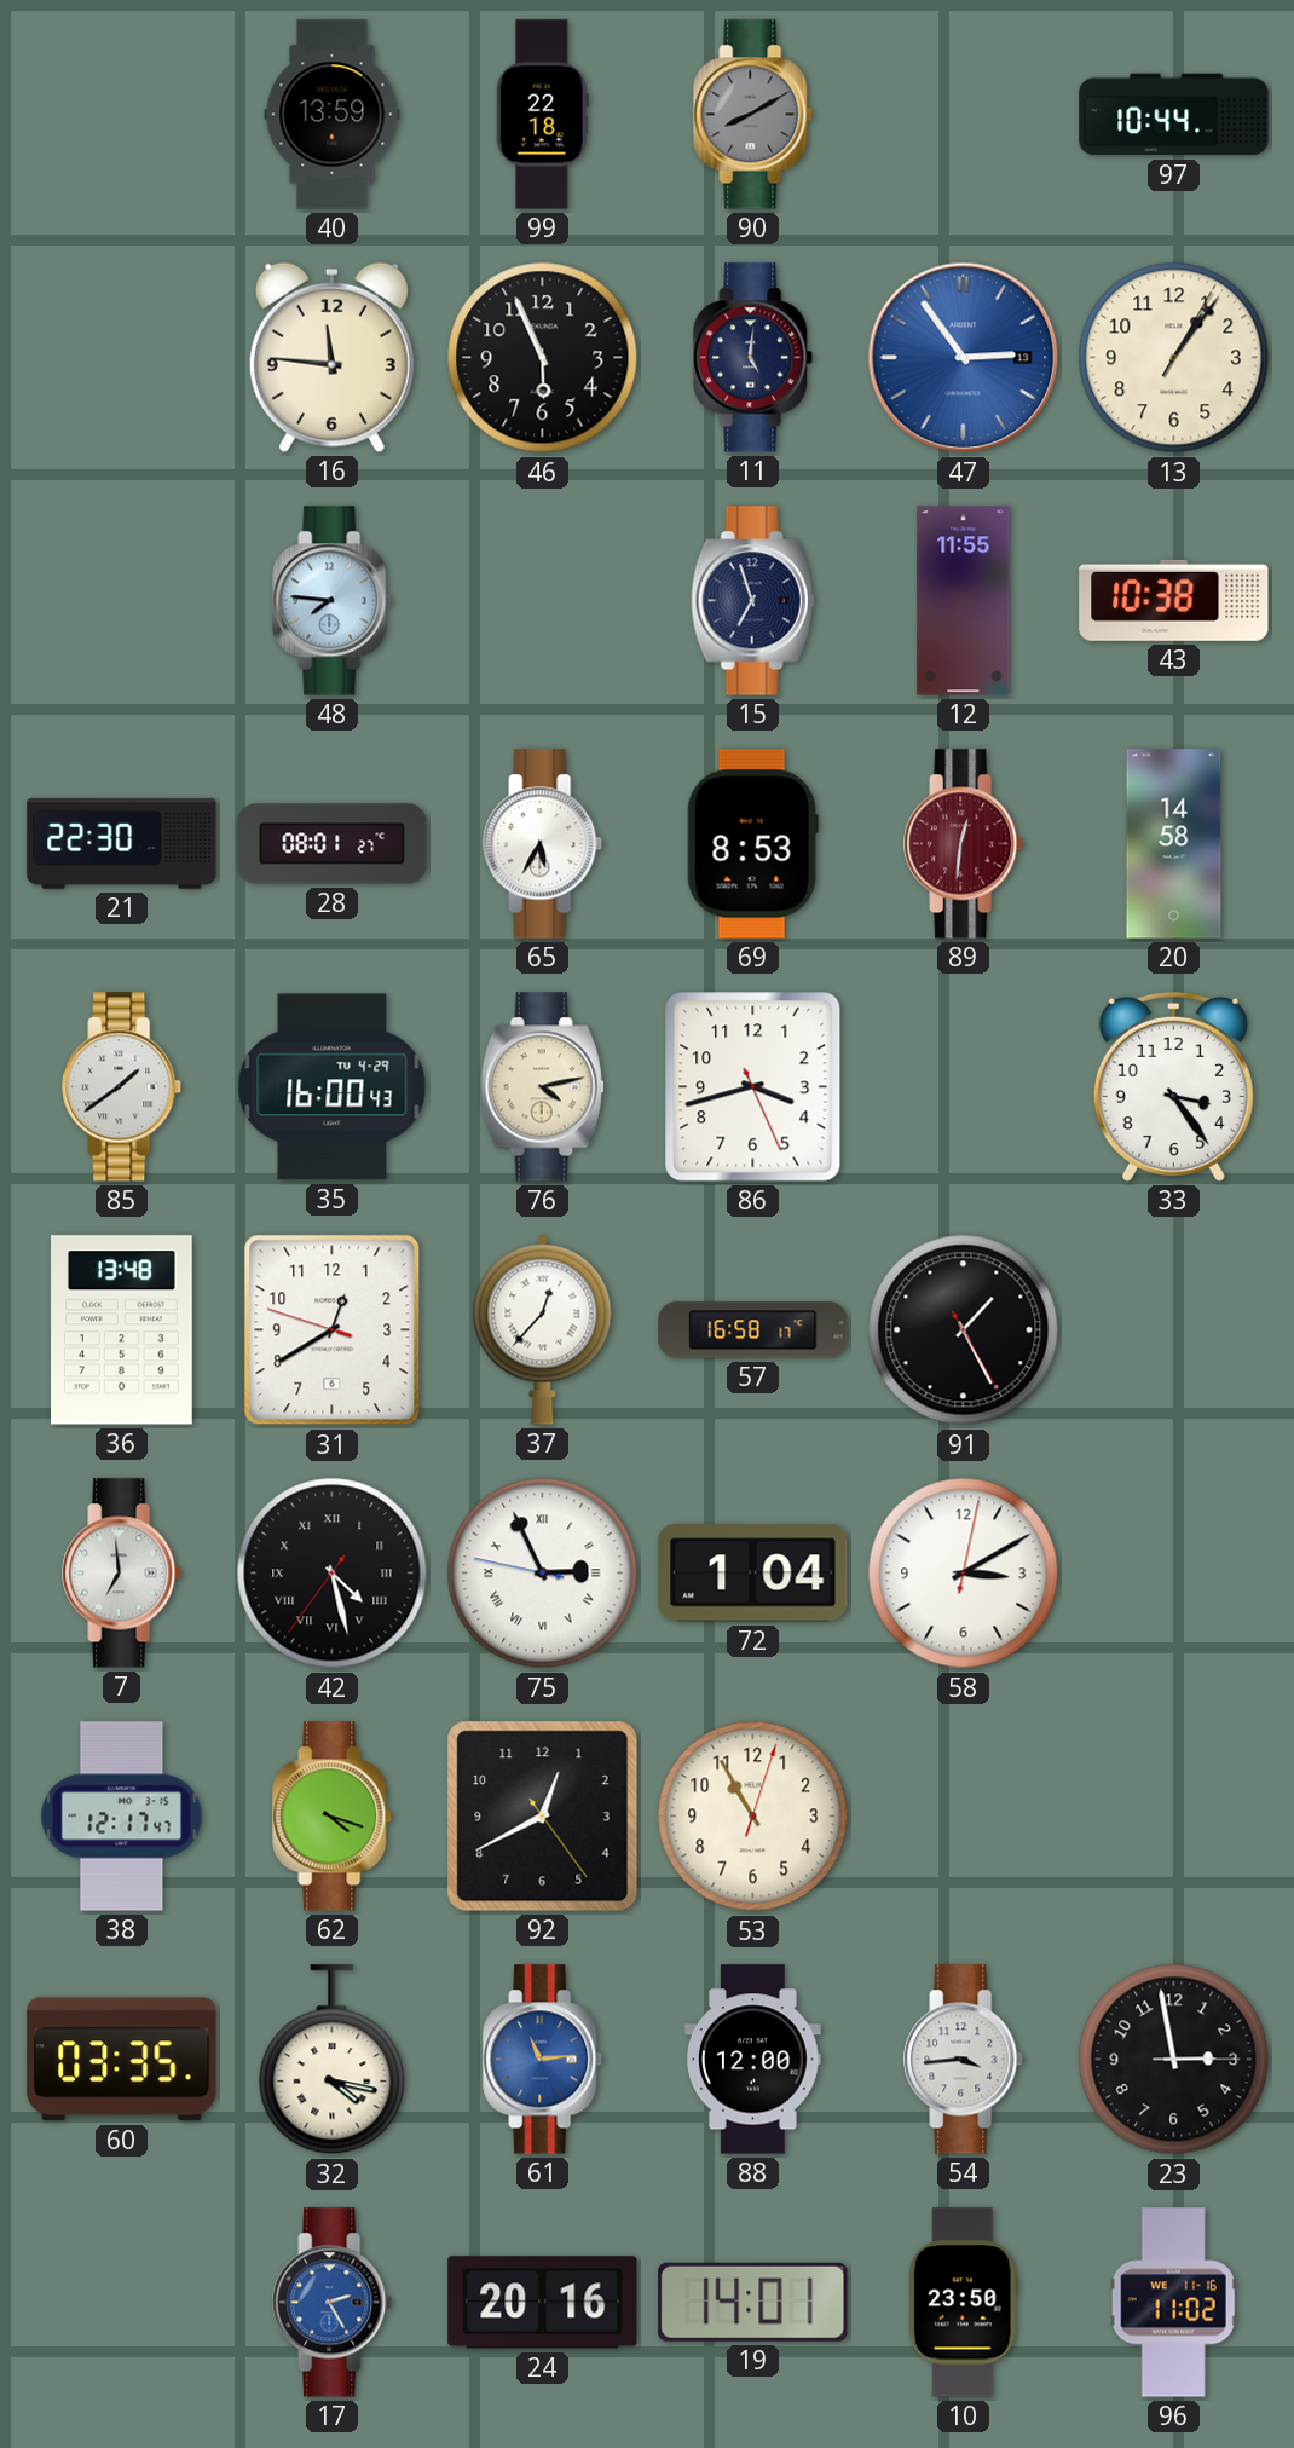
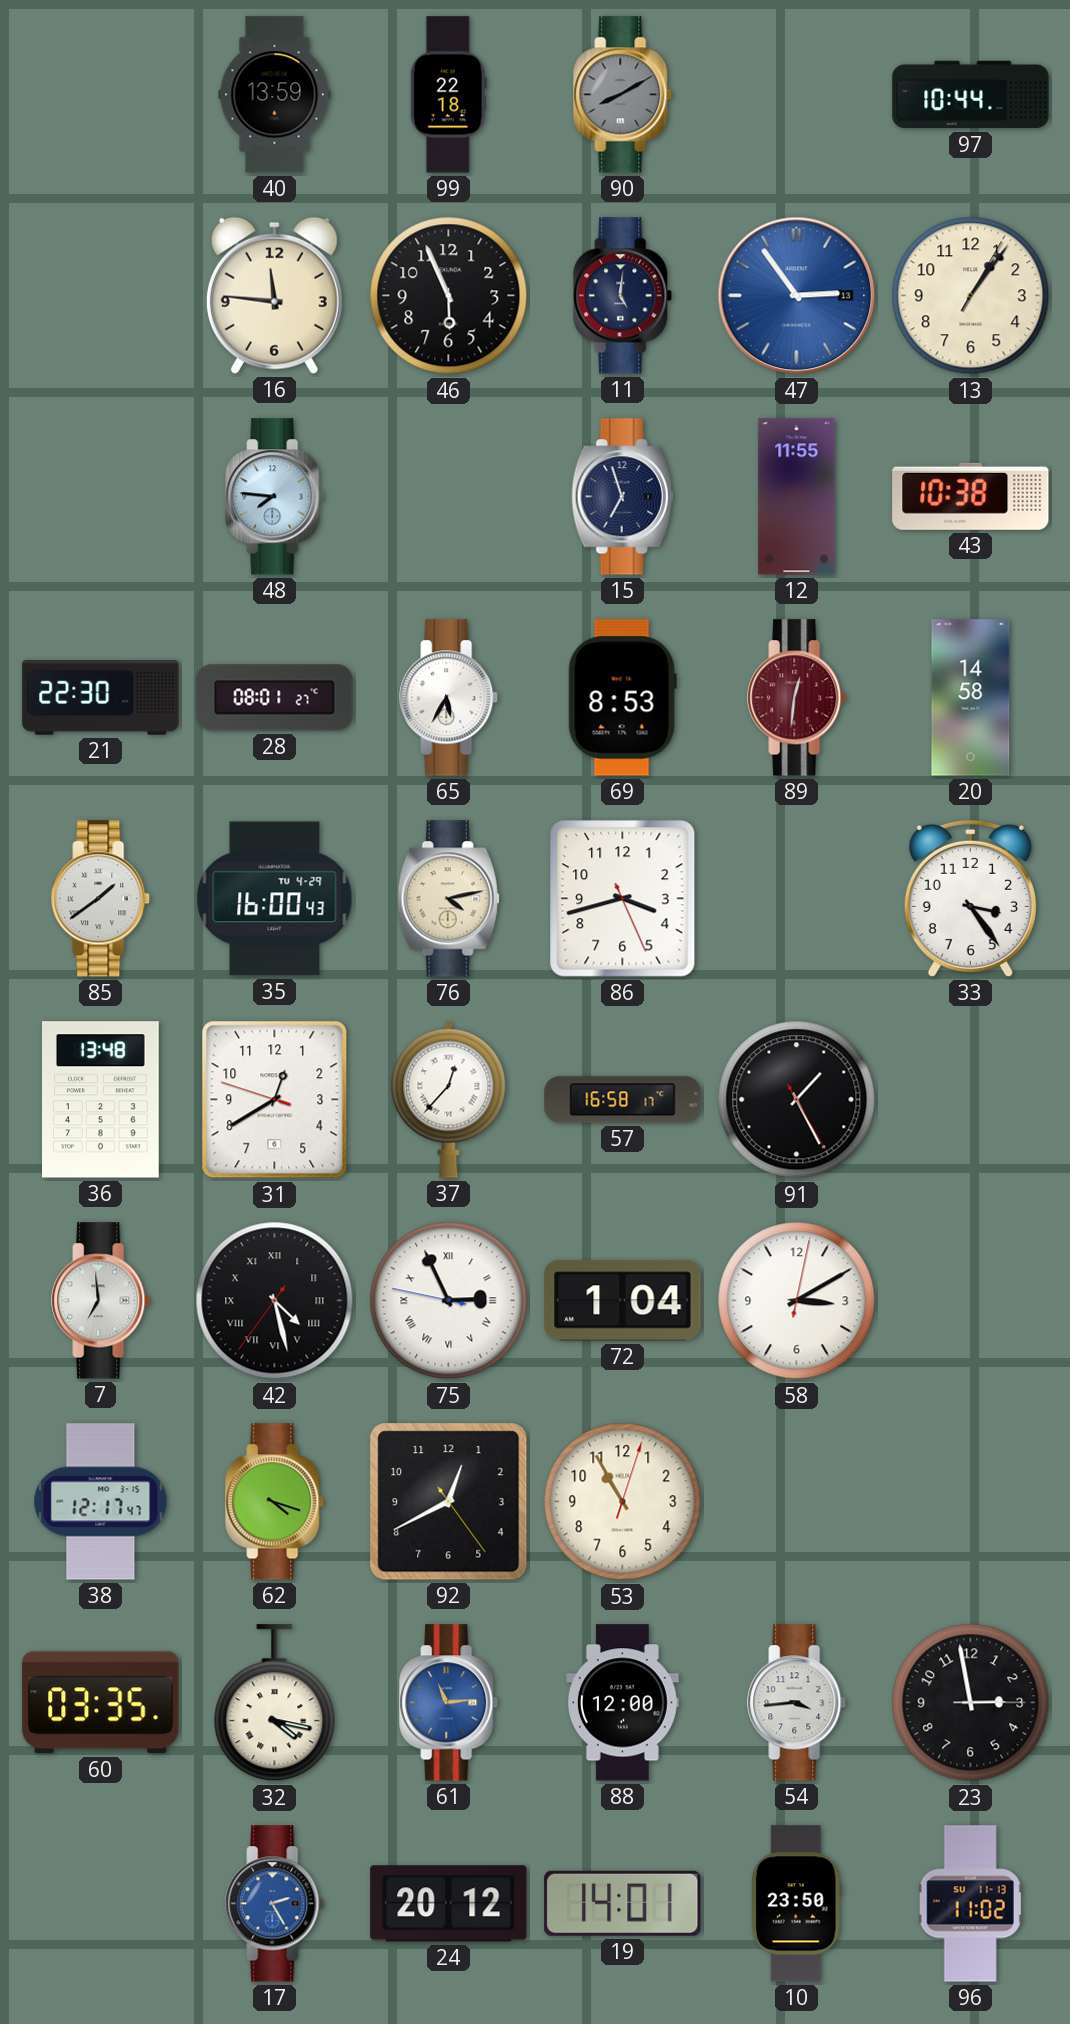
24: 20:16 -> 20:12 (449, 1904)
96 date: WE 11-16 -> SU 11-13 (970, 1904)
